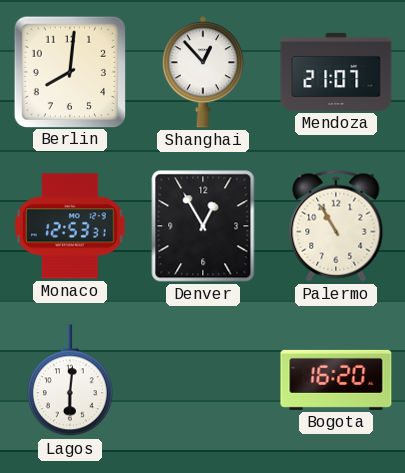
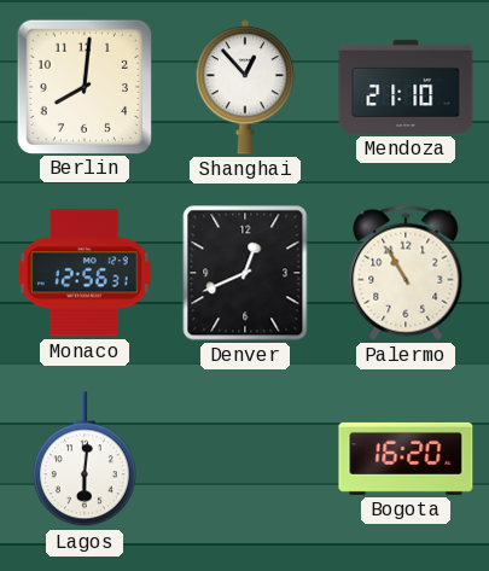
Mendoza: 21:07 -> 21:10 (406, 87)
Monaco: 12:53 -> 12:56 (85, 273)
Denver: 12:55 -> 12:41 (245, 273)
